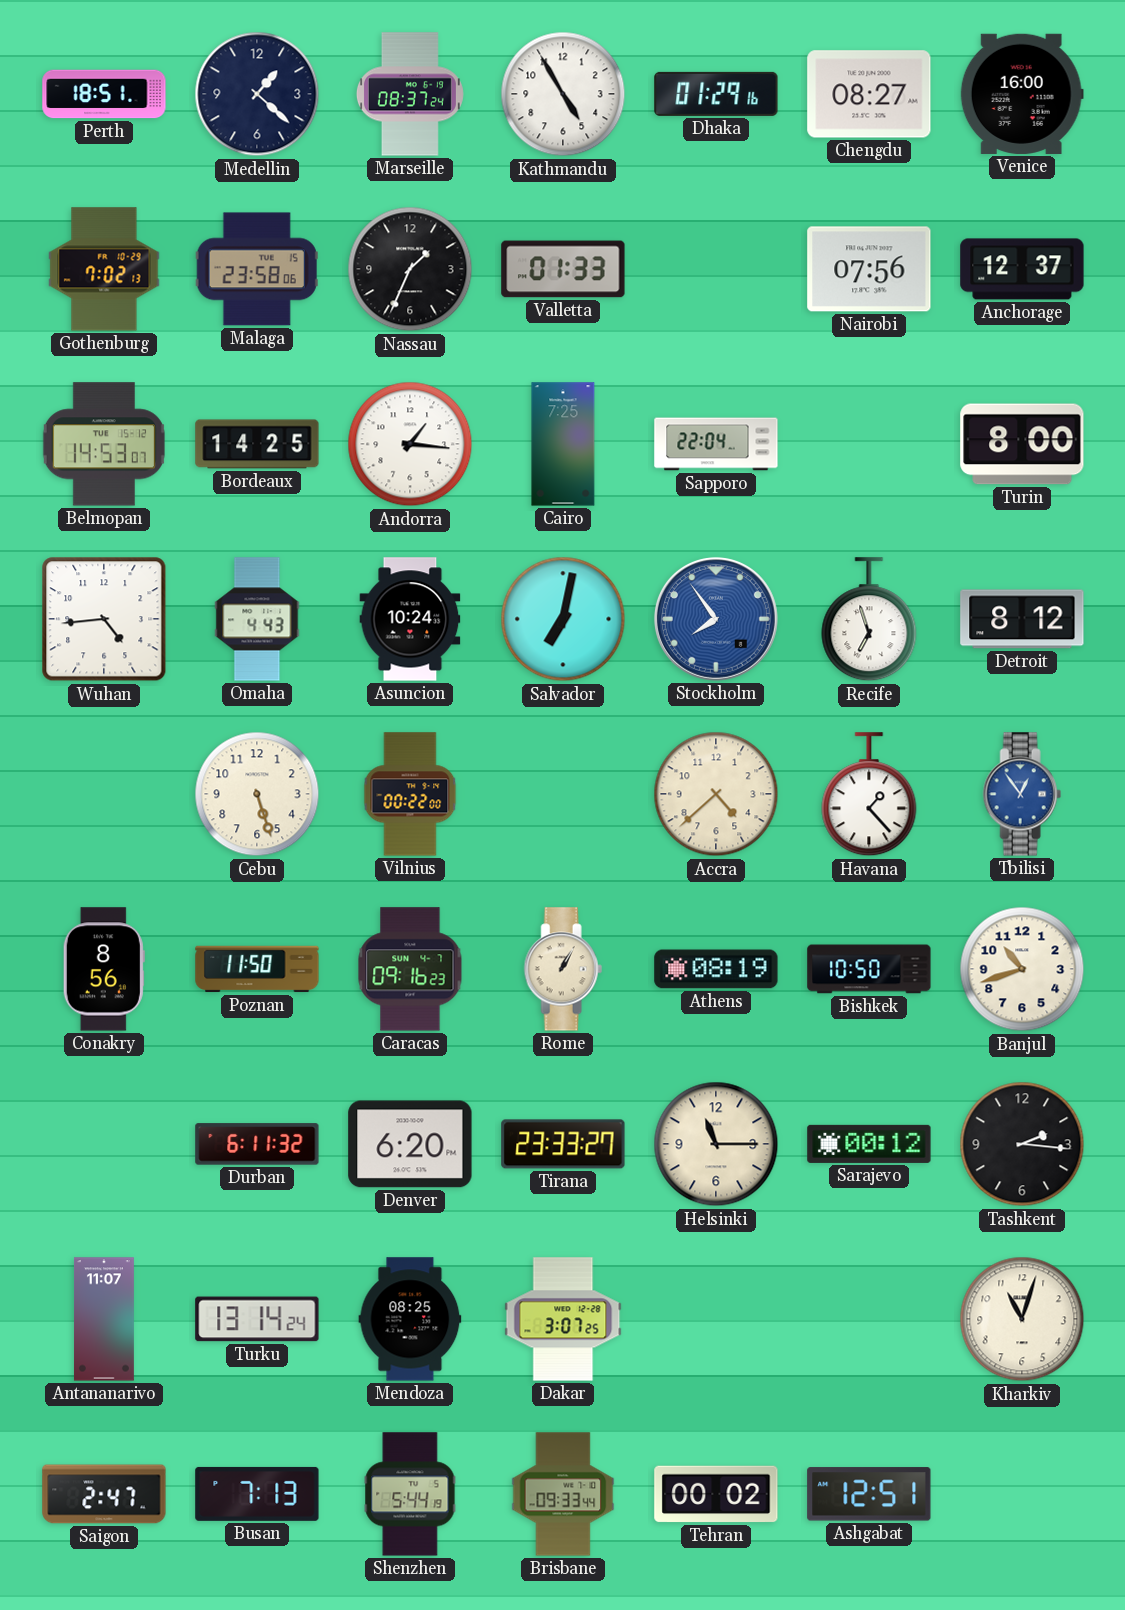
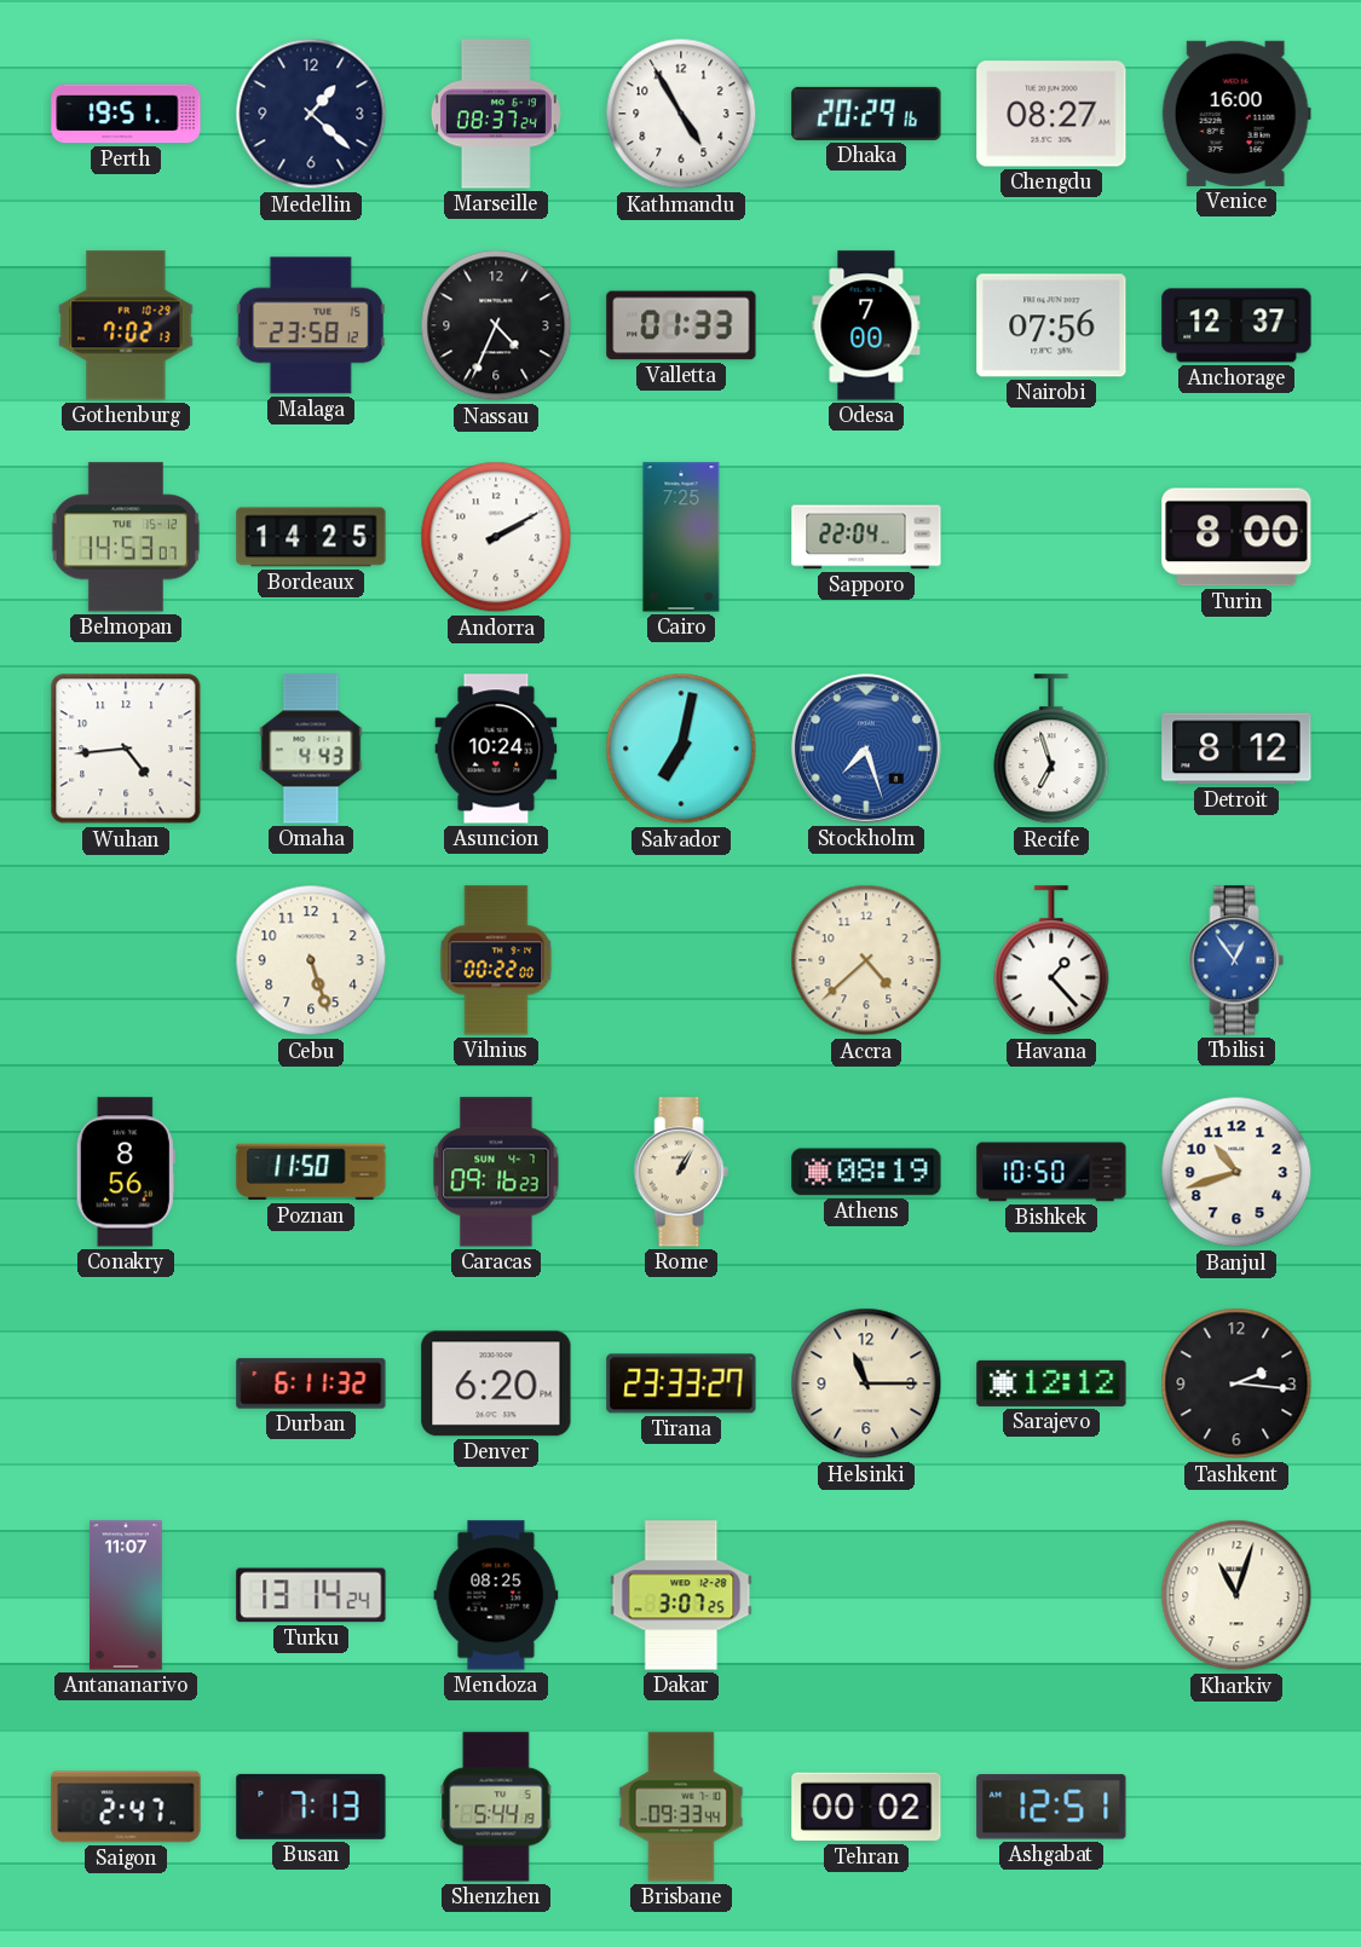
Perth: 18:51 -> 19:51 (126, 114)
Dhaka: 01:29 -> 20:29 (866, 114)
Malaga: 23:58:06 -> 23:58:12 (311, 325)
Nassau: 1:34 -> 4:34 (496, 325)
Odesa: none -> 7:00 (866, 325)
Andorra: 1:16 -> 2:10 (496, 537)
Stockholm: 7:54 -> 7:27 (866, 749)
Sarajevo: 00:12 -> 12:12 (1051, 1383)
